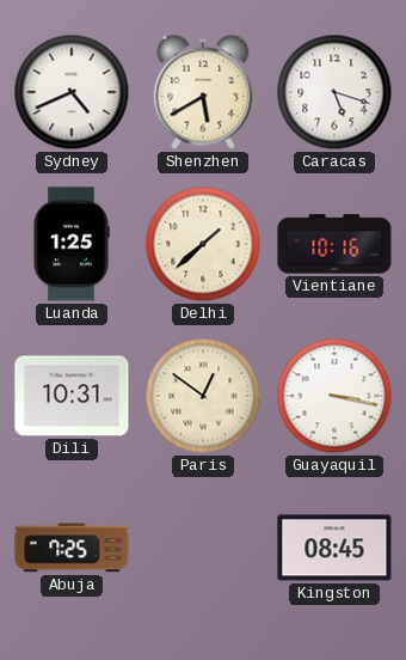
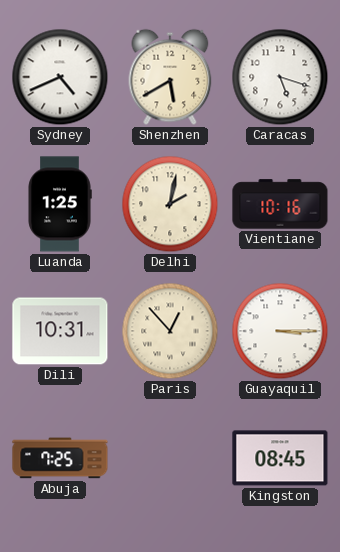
Delhi: 1:38 -> 2:02 (170, 204)
Paris: 12:51 -> 12:53 (170, 331)
Guayaquil: 3:17 -> 3:15 (280, 331)
